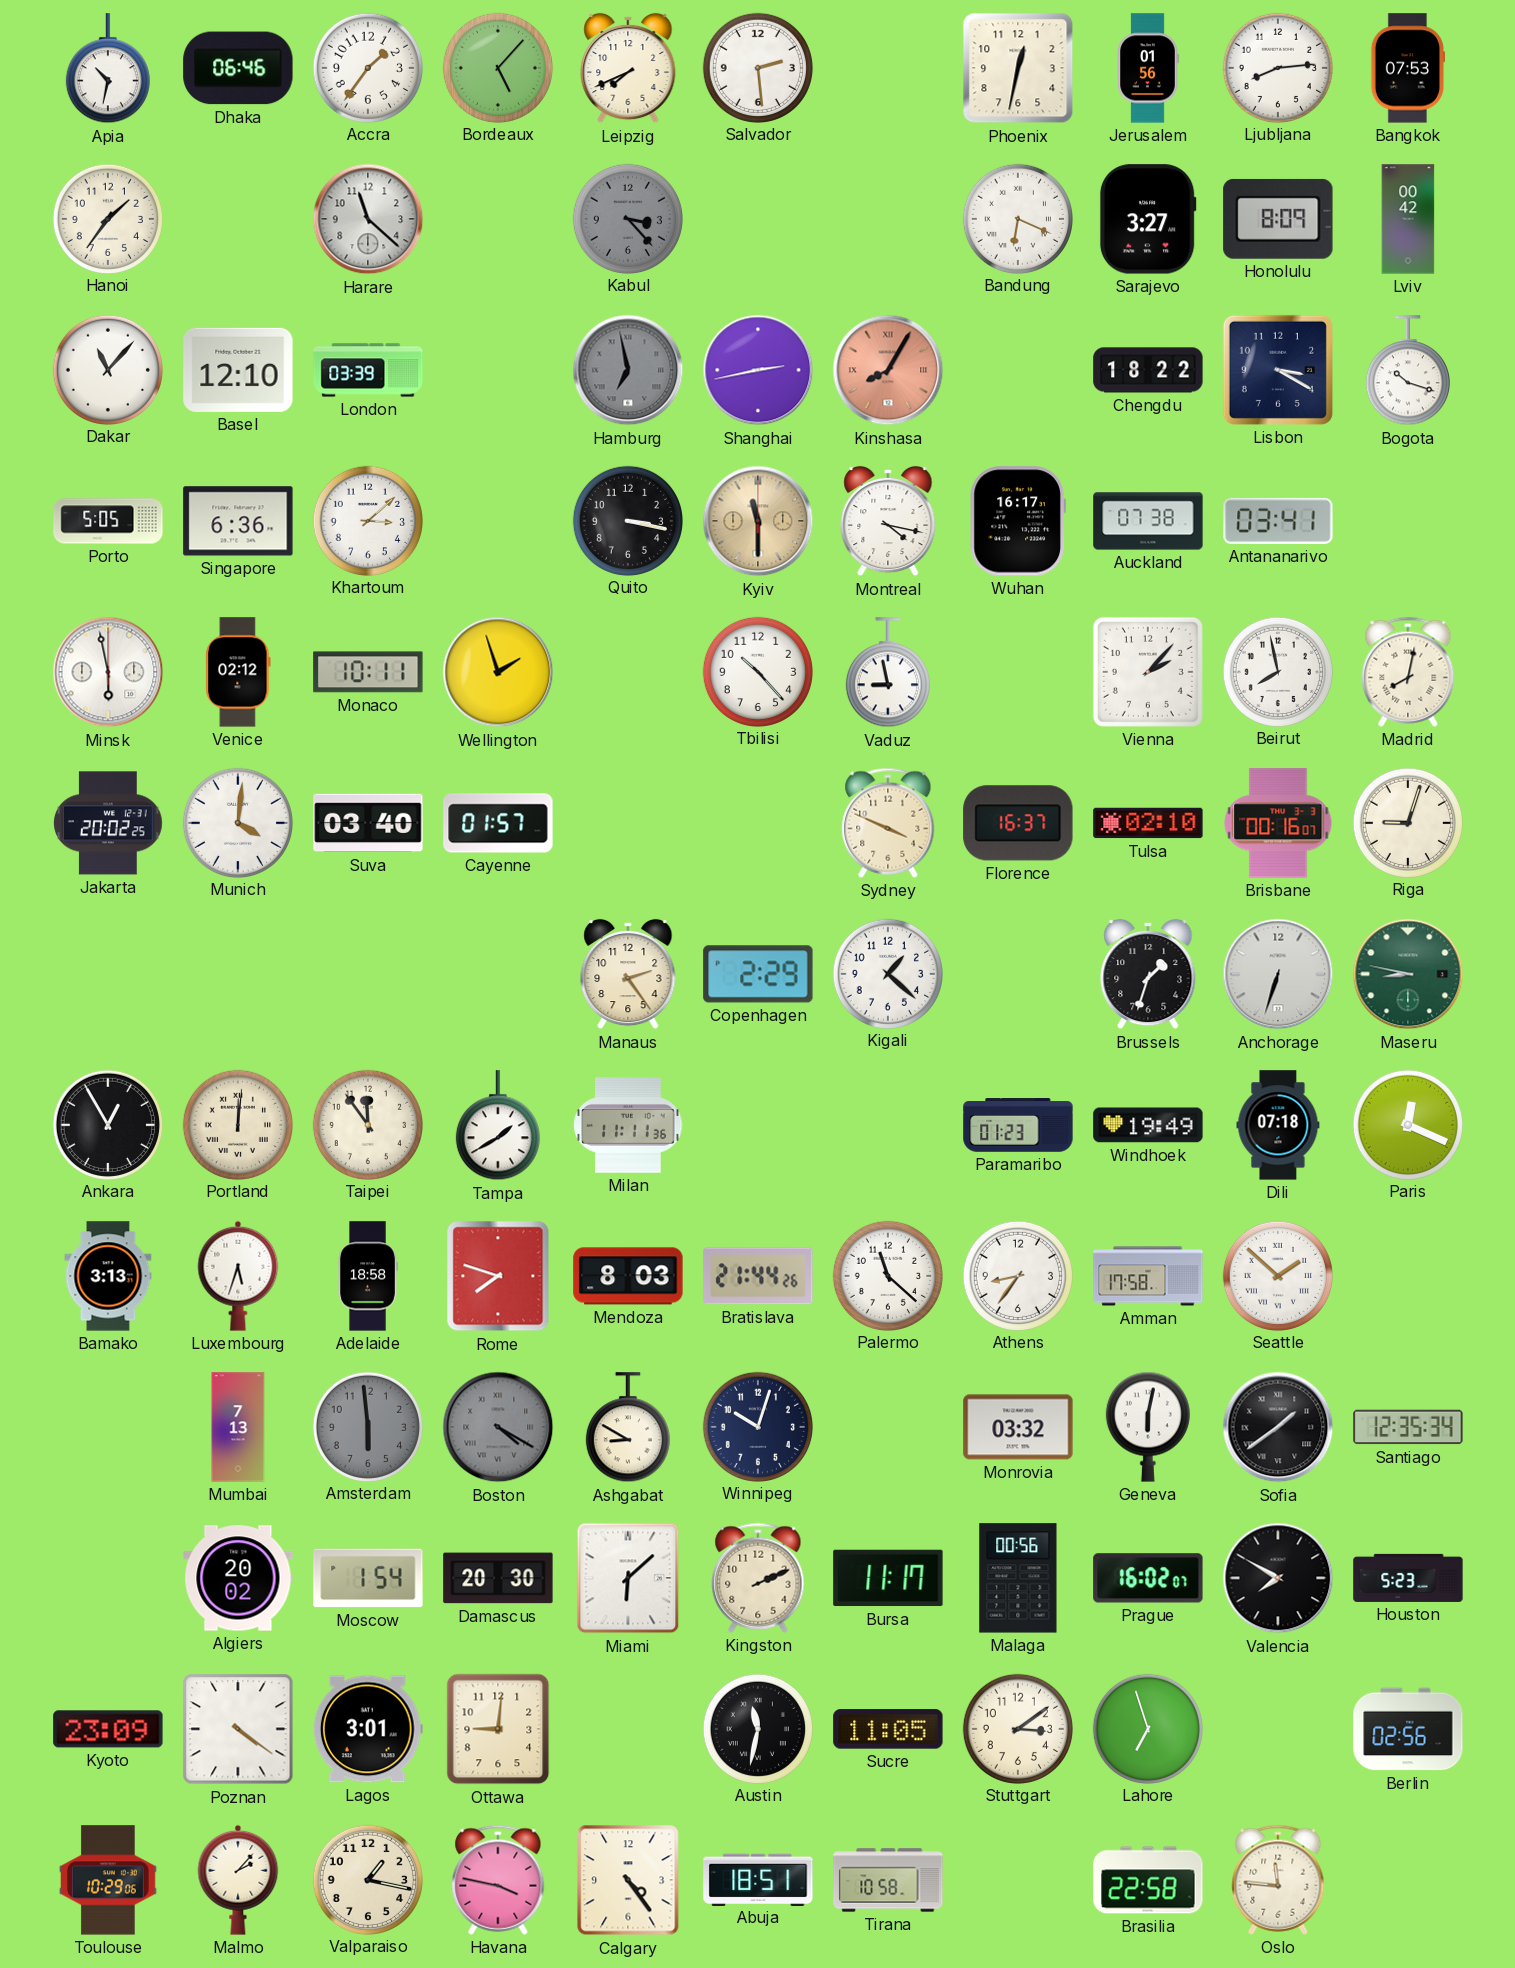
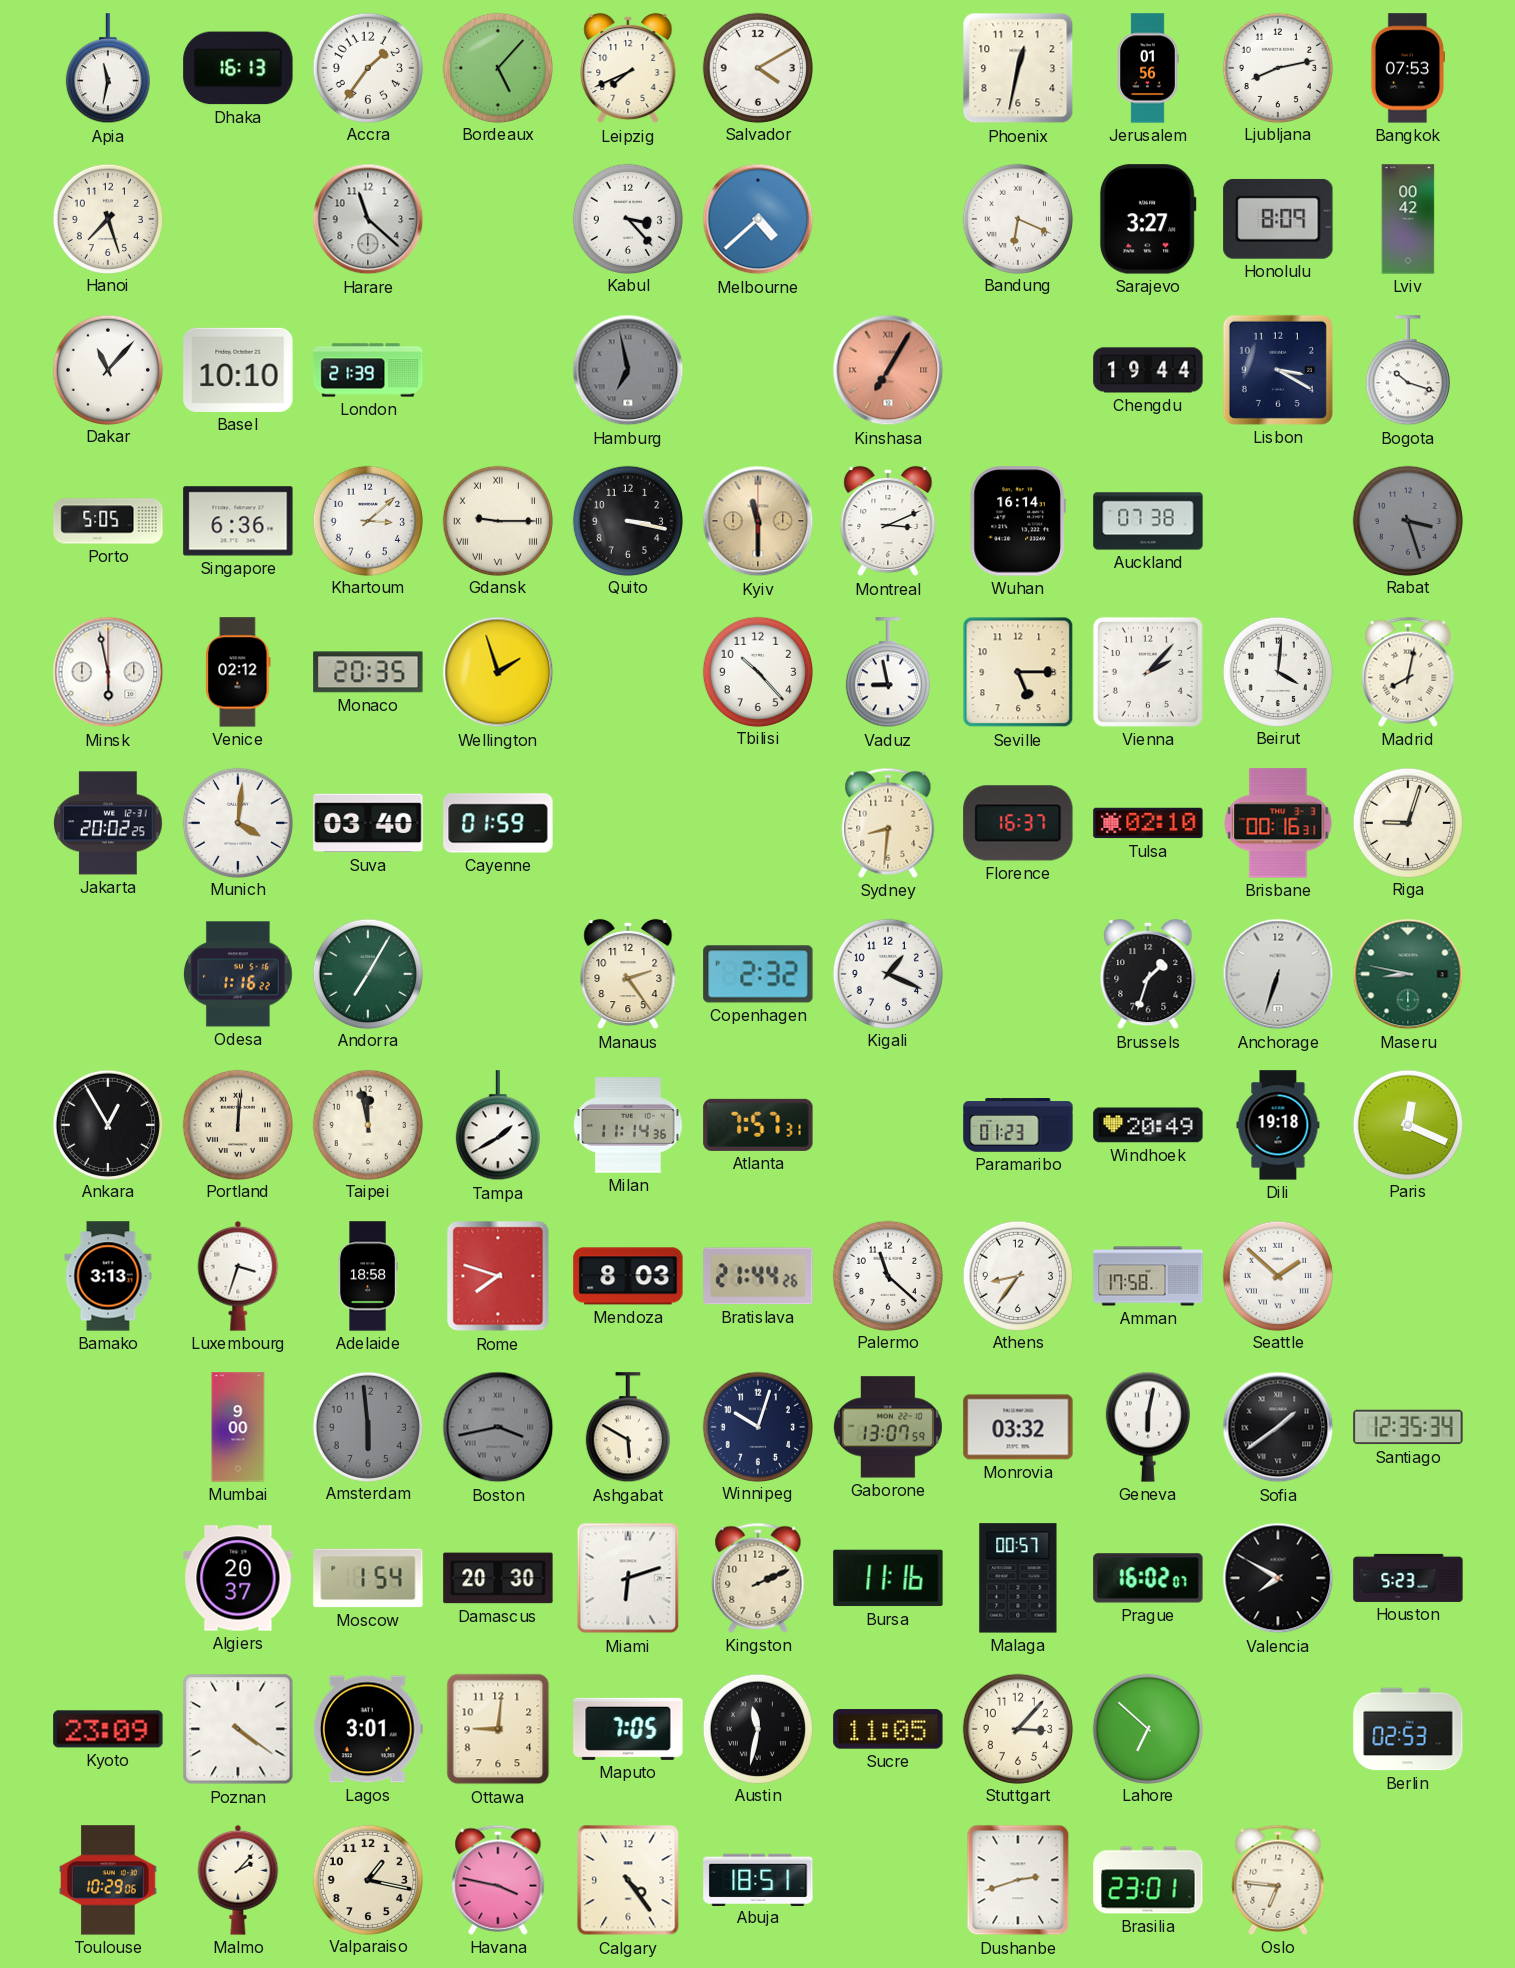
Apia: 10:32 -> 11:32 (108, 69)
Dhaka: 06:46 -> 16:13 (238, 68)
Salvador: 2:29 -> 4:10 (757, 67)
Ljubljana: 8:14 -> 8:13 (1277, 67)
Hanoi: 1:36 -> 7:27 (107, 218)
Kabul dial: grey -> white (627, 218)
Melbourne: none -> 4:38 (758, 219)
Basel: 12:10 -> 10:10 (238, 370)
London: 03:39 -> 21:39 (368, 370)
Shanghai: 2:43 -> none (758, 370)
Kinshasa: 8:05 -> 7:05 (888, 370)
Chengdu: 18:22 -> 19:44 (1148, 370)
Gdansk: none -> 9:15 (497, 520)
Montreal: 4:17 -> 3:11 (888, 521)
Wuhan: 16:17 -> 16:14 (1018, 521)
Antananarivo: 03:41 -> none (1278, 521)
Rabat: none -> 3:27 (1407, 520)
Monaco: 10:11 -> 20:35 (368, 672)
Seville: none -> 5:15 (1018, 672)
Beirut: 7:58 -> 4:01 (1277, 671)
Cayenne: 01:57 -> 01:59 (498, 823)
Sydney: 3:49 -> 8:31 (888, 823)
Brisbane: 00:16:07 -> 00:16:31 (1278, 823)
Odesa: none -> 1:16 (238, 974)
Andorra: none -> 7:05 (367, 973)
Copenhagen: 2:29 -> 2:32 (758, 974)
Kigali: 1:22 -> 1:19 (887, 973)
Taipei: 11:54 -> 11:58 (367, 1124)
Milan: 11:11 -> 11:14 (628, 1125)
Atlanta: none -> 7:57 (758, 1125)
Windhoek: 19:49 -> 20:49 (1148, 1125)
Dili: 07:18 -> 19:18 (1278, 1125)
Luxembourg: 5:33 -> 3:33 (238, 1276)
Mumbai: 7:13 -> 9:00 (238, 1427)
Boston: 4:20 -> 3:43 (498, 1427)
Ashgabat: 8:50 -> 5:50 (628, 1428)
Gaborone: none -> 13:07 (888, 1427)
Algiers: 20:02 -> 20:37 (238, 1578)
Miami: 6:08 -> 6:12 (628, 1578)
Bursa: 11:17 -> 11:16 (888, 1578)
Malaga: 00:56 -> 00:57 (1018, 1578)
Maputo: none -> 7:05 (628, 1729)
Stuttgart: 3:09 -> 3:07 (1017, 1728)
Lahore: 6:57 -> 6:52 (1147, 1728)
Berlin: 02:56 -> 02:53 (1408, 1729)
Tirana: 10:58 -> none (888, 1880)
Dushanbe: none -> 2:42 (1018, 1880)
Brasilia: 22:58 -> 23:01 (1148, 1880)
Oslo: 11:46 -> 6:46 (1278, 1880)
